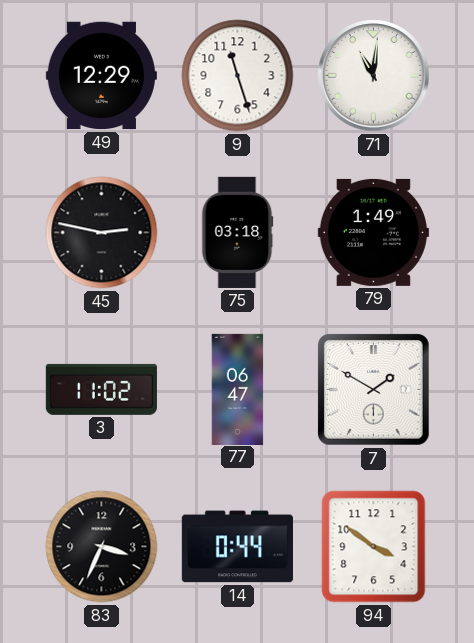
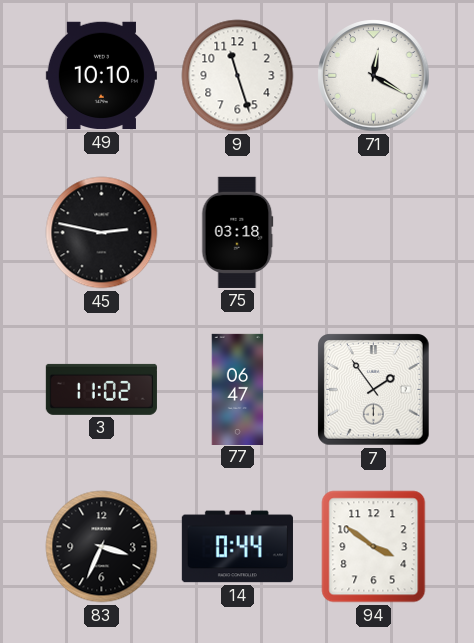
49: 12:29 -> 10:10 (101, 76)
71: 11:01 -> 12:20 (374, 76)
79: 1:49 -> none (373, 232)
7: 1:50 -> 1:54 (374, 390)
